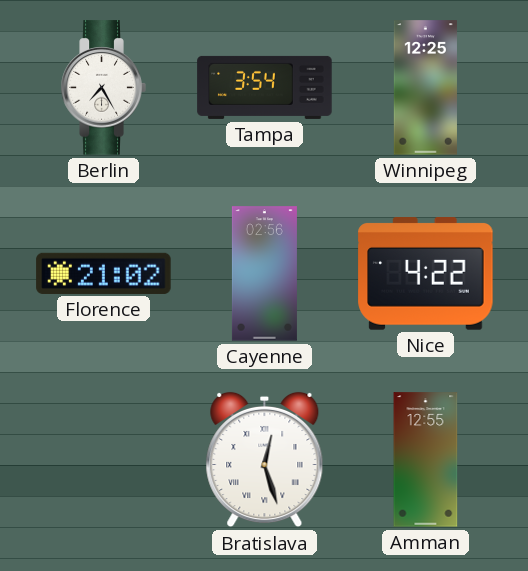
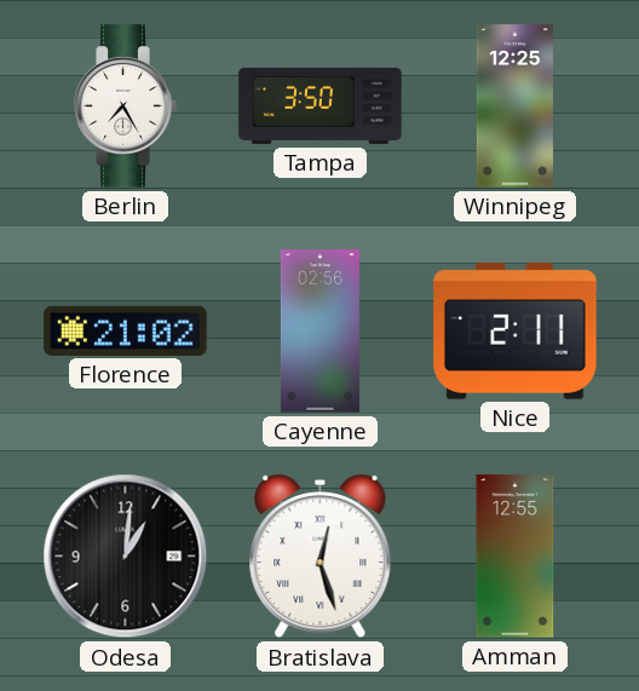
Tampa: 3:54 -> 3:50 (321, 105)
Nice: 4:22 -> 2:11 (516, 332)
Odesa: none -> 1:01 (126, 557)
